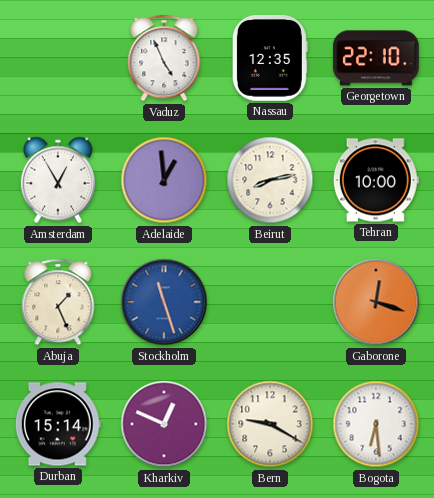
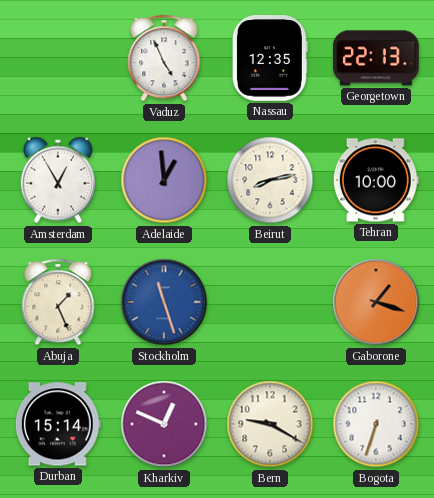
Georgetown: 22:10 -> 22:13 (376, 58)
Gaborone: 12:18 -> 1:18 (376, 302)
Bogota: 6:29 -> 6:33 (376, 424)
